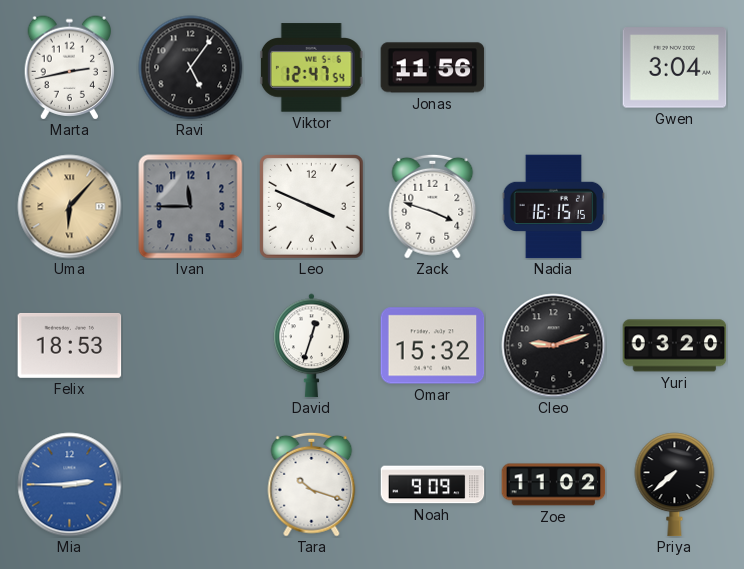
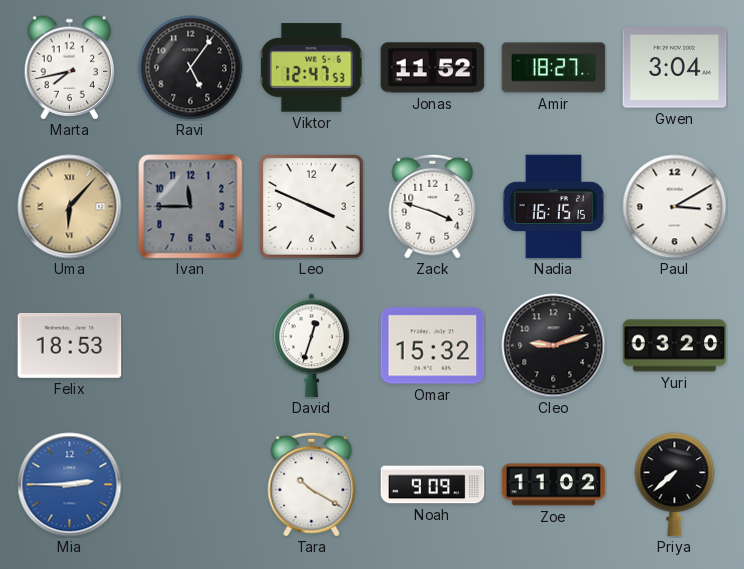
Marta: 2:43 -> 7:43 (70, 68)
Viktor: 12:47:54 -> 12:47:53 (311, 68)
Jonas: 11:56 -> 11:52 (433, 68)
Amir: none -> 18:27 (554, 68)
Paul: none -> 3:10 (675, 207)
Tara: 10:18 -> 10:20 (312, 484)
